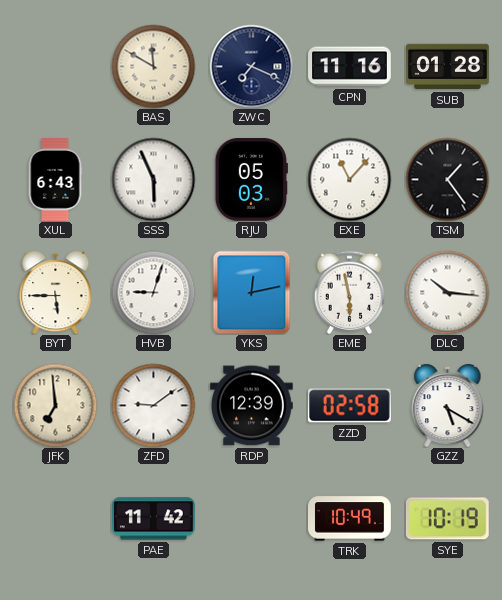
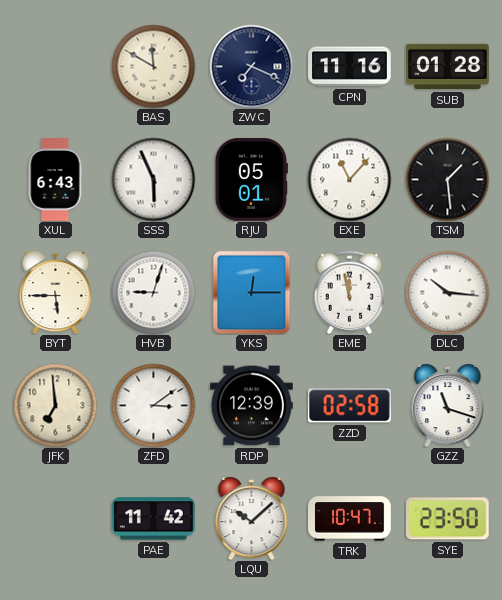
RJU: 05:03 -> 05:01 (251, 180)
TSM: 1:24 -> 1:29 (447, 179)
YKS: 12:13 -> 12:15 (252, 292)
EME: 5:58 -> 11:58 (350, 292)
ZFD: 9:09 -> 3:09 (153, 405)
GZZ: 5:20 -> 11:18 (448, 405)
LQU: none -> 10:08 (252, 518)
TRK: 10:49 -> 10:47 (350, 519)
SYE: 10:19 -> 23:50 (447, 519)
